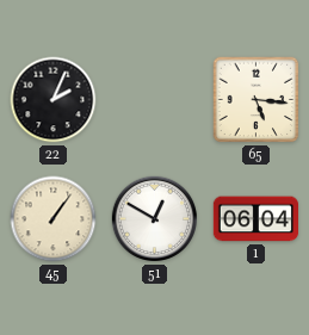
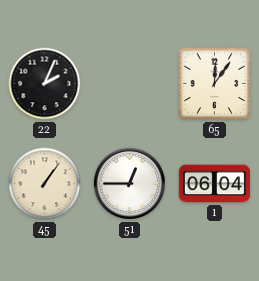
65: 5:16 -> 12:06 (215, 84)
51: 12:50 -> 12:45 (130, 184)
